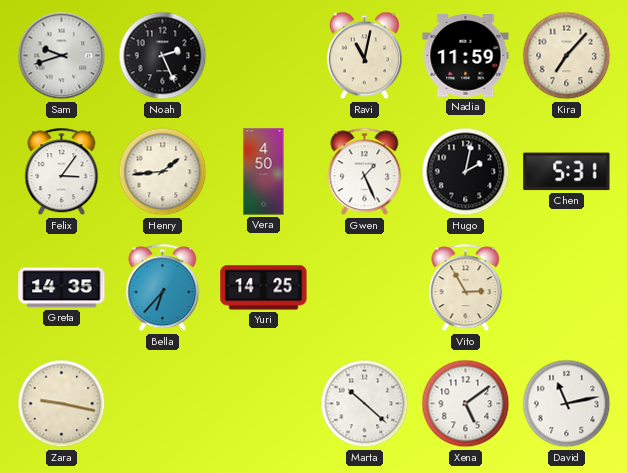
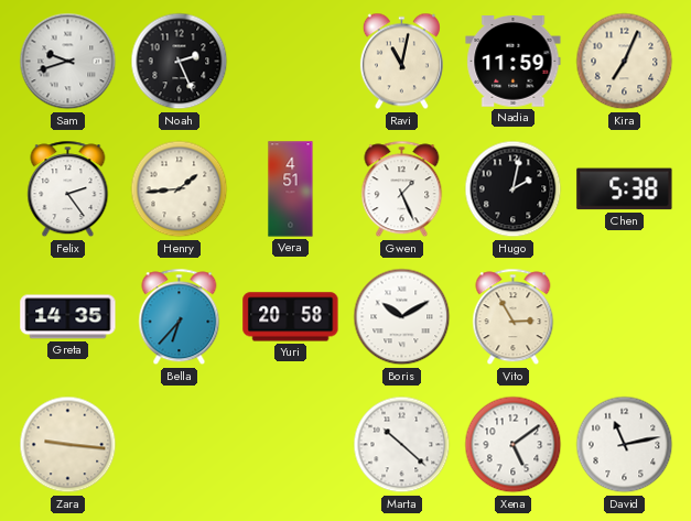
Kira: 7:07 -> 7:04 (625, 62)
Felix: 3:06 -> 2:24 (68, 189)
Vera: 4:50 -> 4:51 (291, 189)
Chen: 5:31 -> 5:38 (625, 189)
Yuri: 14:25 -> 20:58 (291, 317)
Boris: none -> 10:10 (402, 317)
Zara: 9:17 -> 9:16 (68, 445)
